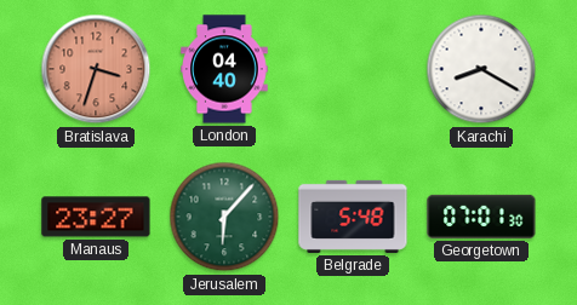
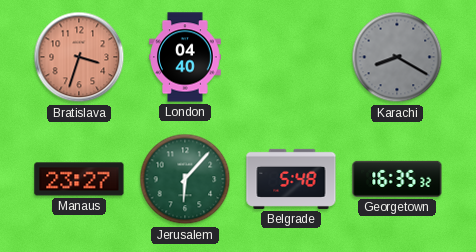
Karachi dial: white -> grey (397, 57)
Georgetown: 07:01 -> 16:35 (397, 179)
